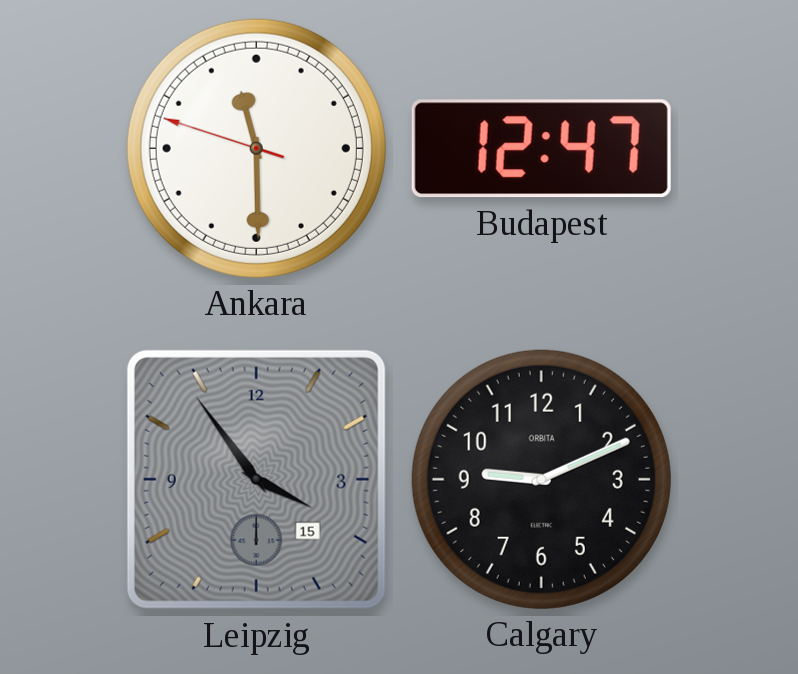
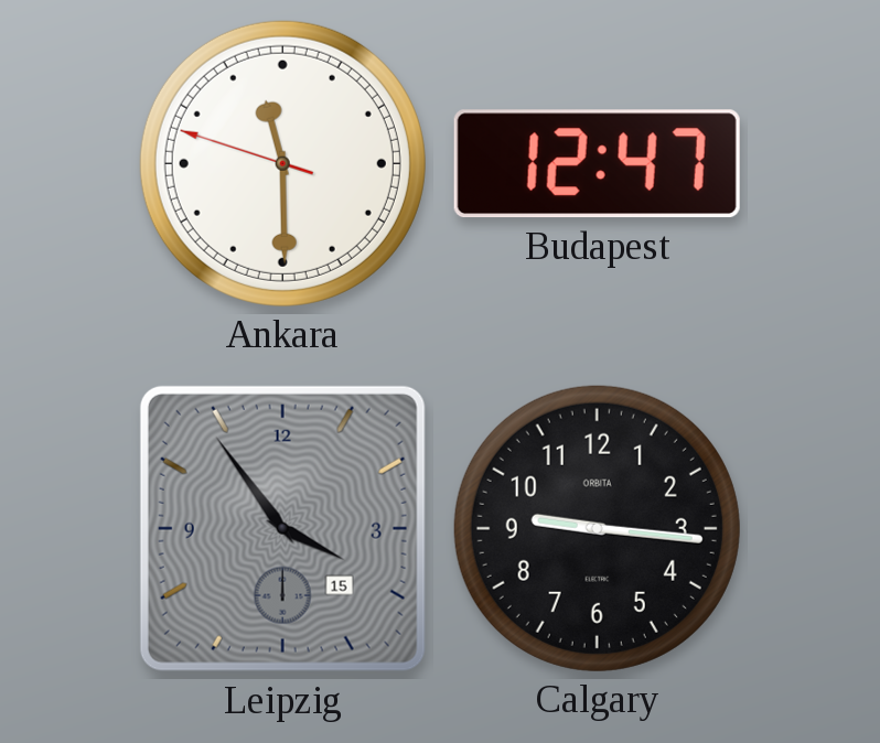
Calgary: 9:11 -> 9:16 (597, 528)
